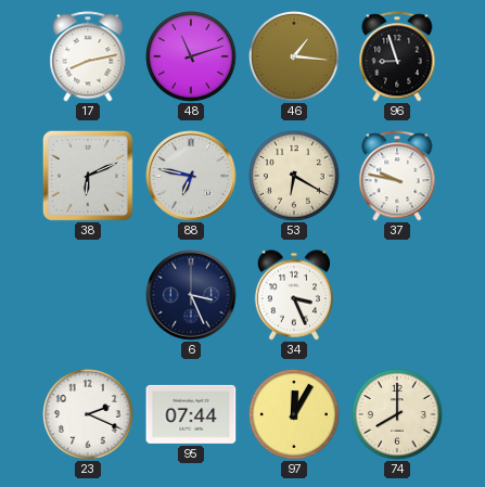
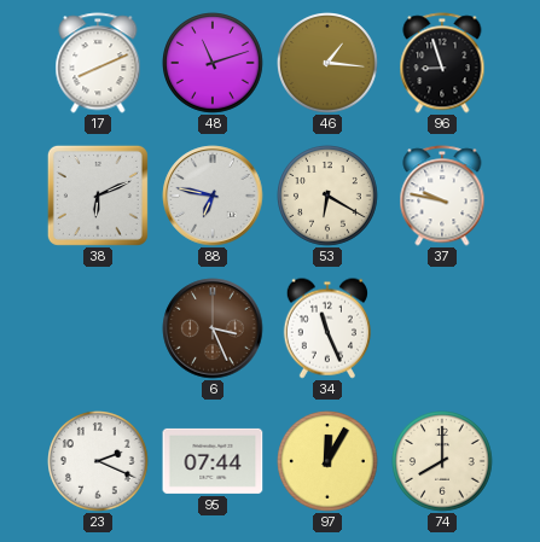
17: 8:13 -> 8:11 (98, 63)
6 dial: navy -> brown (213, 328)
34: 3:26 -> 11:26 (327, 328)
